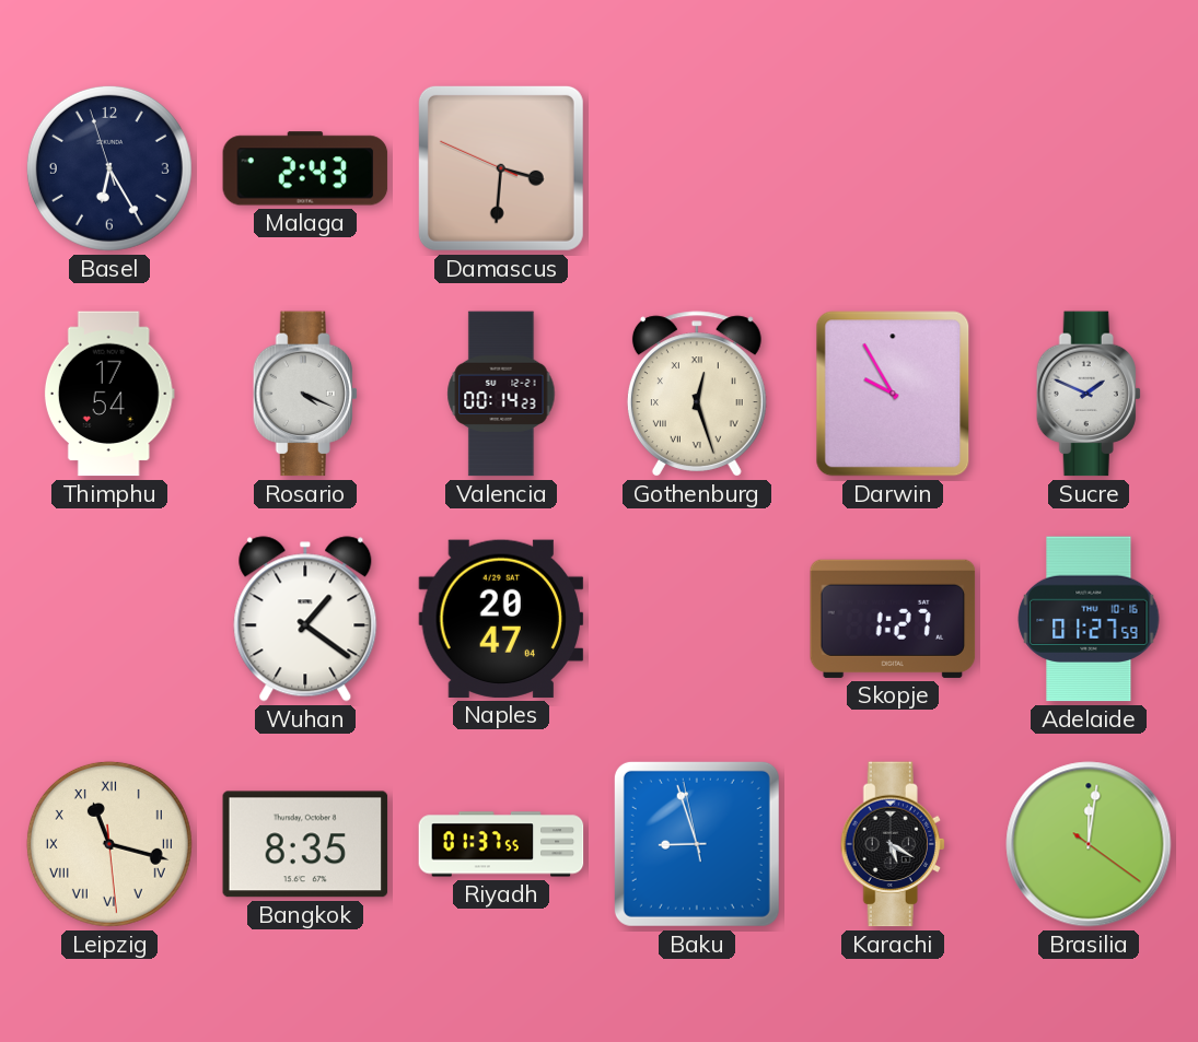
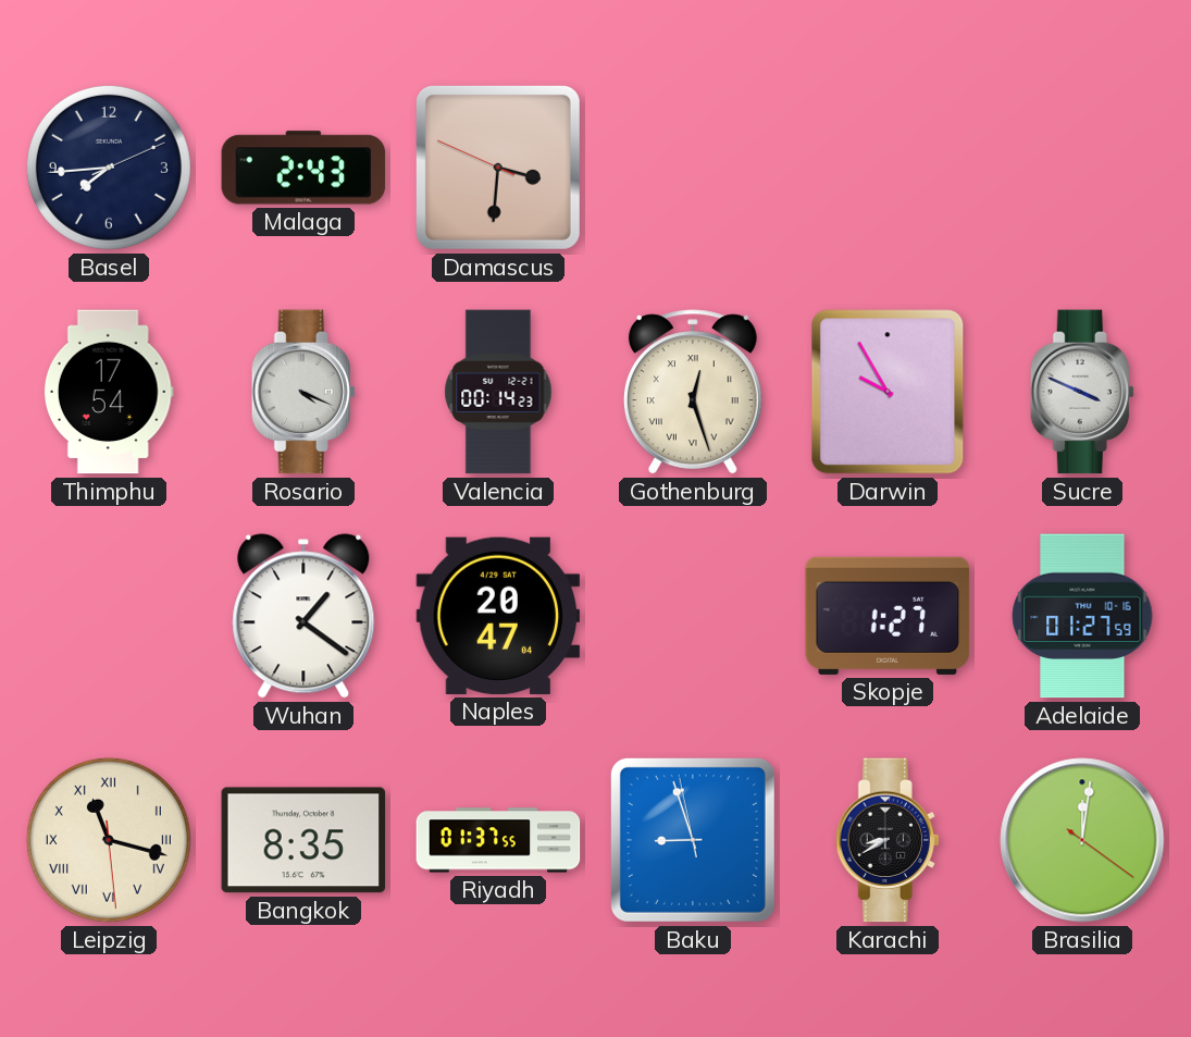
Basel: 6:24 -> 7:44 (109, 168)
Sucre: 1:49 -> 3:49 (1082, 392)
Karachi: 5:20 -> 8:40 (888, 840)
